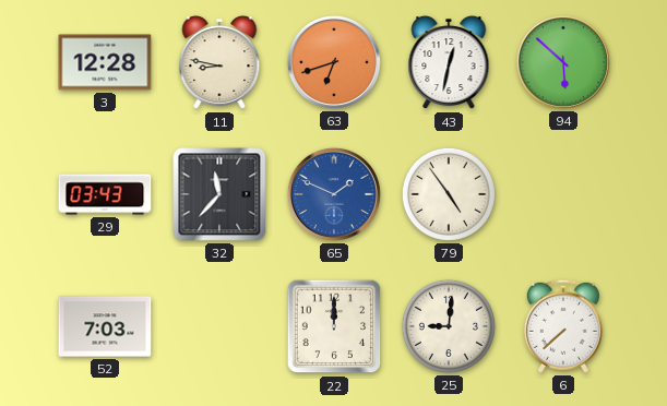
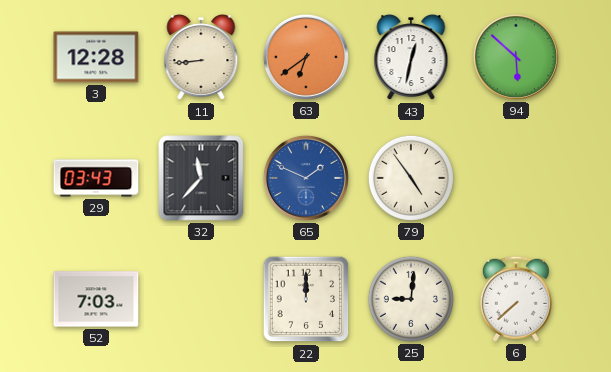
11: 8:47 -> 8:44 (201, 58)
63: 6:42 -> 6:39 (306, 57)
